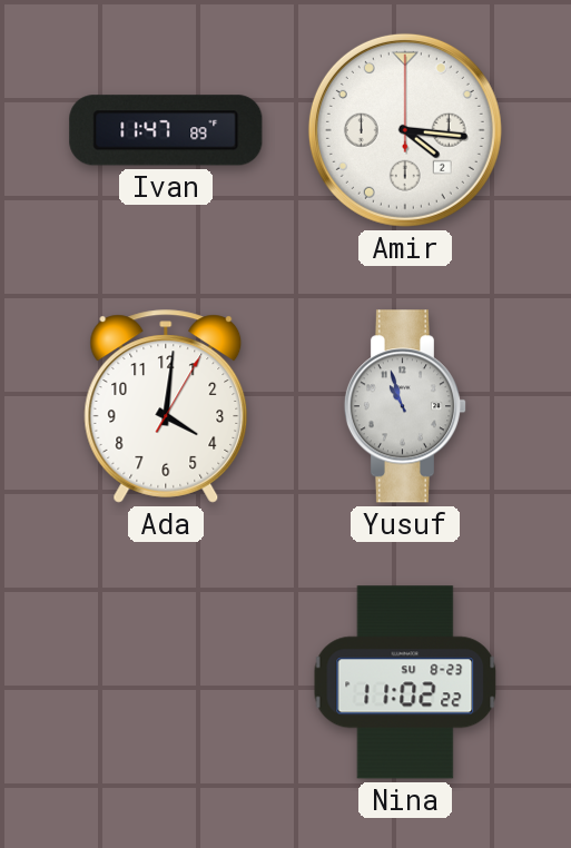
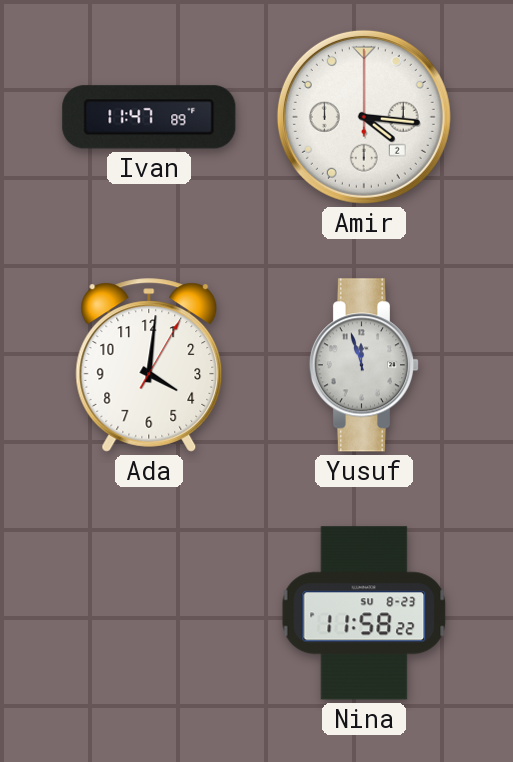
Yusuf: 10:57 -> 11:57 (364, 365)
Nina: 11:02 -> 11:58 (364, 613)
